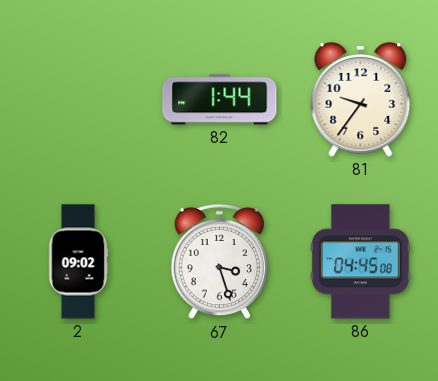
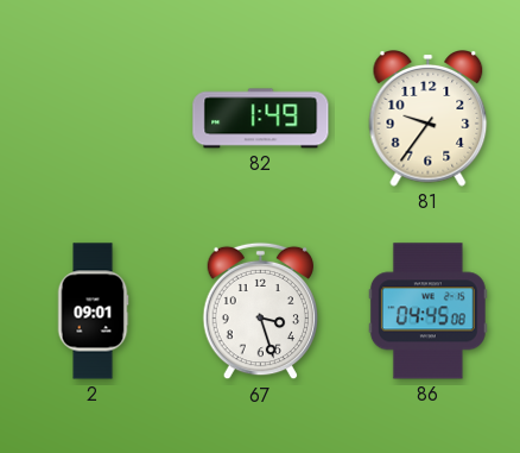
82: 1:44 -> 1:49 (261, 119)
2: 09:02 -> 09:01 (93, 312)
